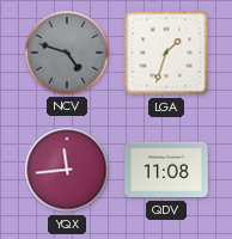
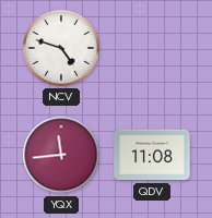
NCV dial: grey -> white (62, 49)
LGA: 1:33 -> none (166, 53)
